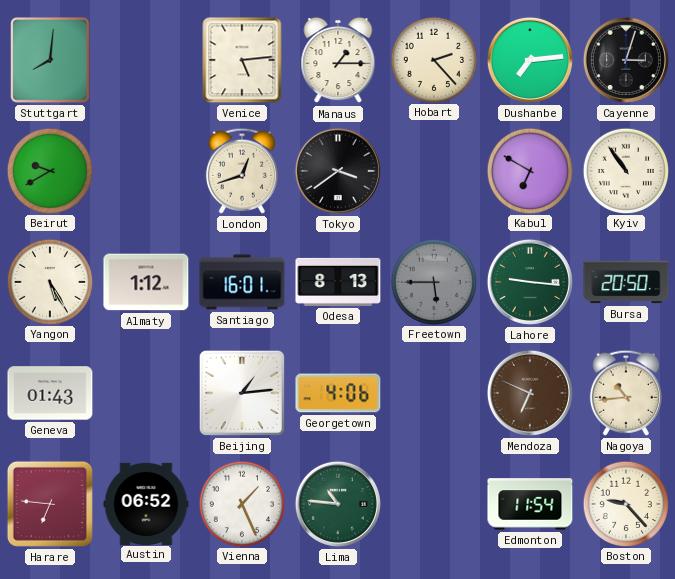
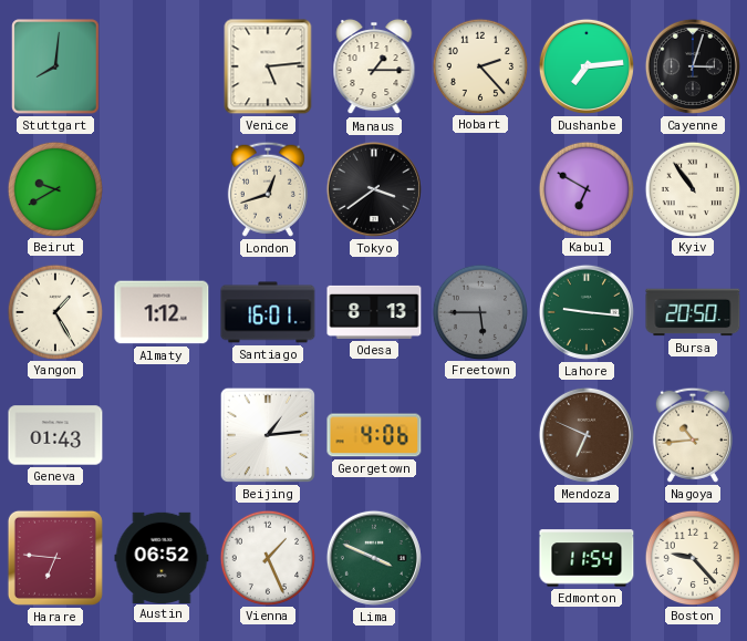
Yangon: 5:25 -> 1:25 (54, 311)
Lima: 10:46 -> 3:49 (374, 558)
